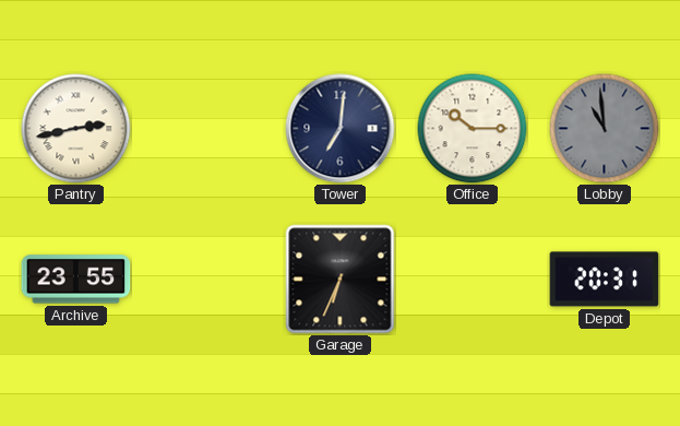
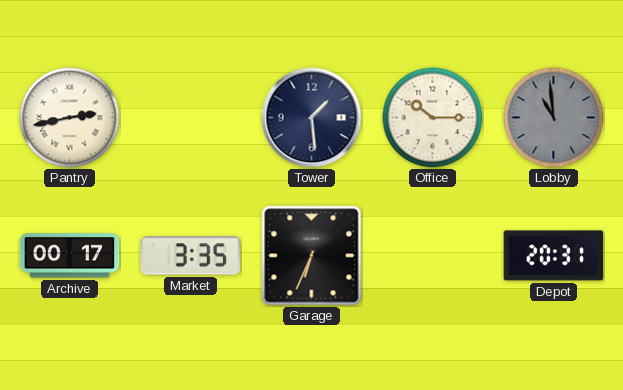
Tower: 7:01 -> 1:29 (312, 118)
Archive: 23:55 -> 00:17 (70, 256)
Market: none -> 3:35 (191, 256)
